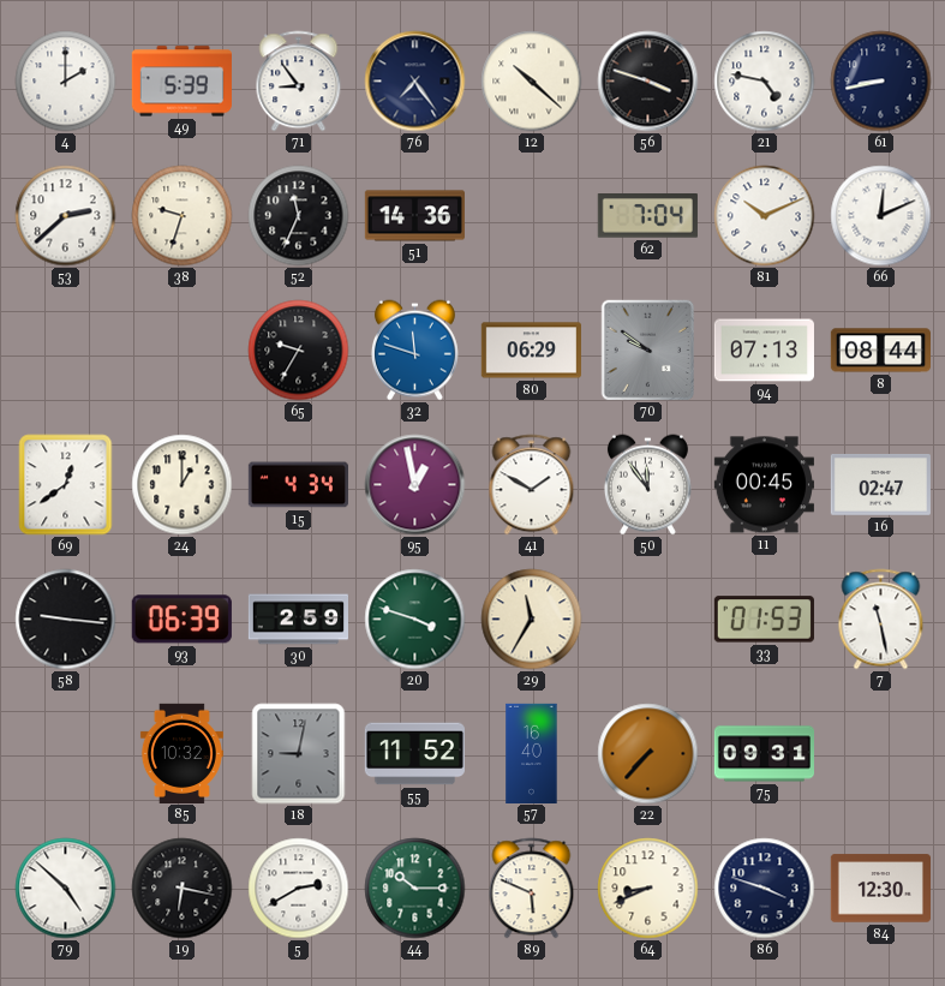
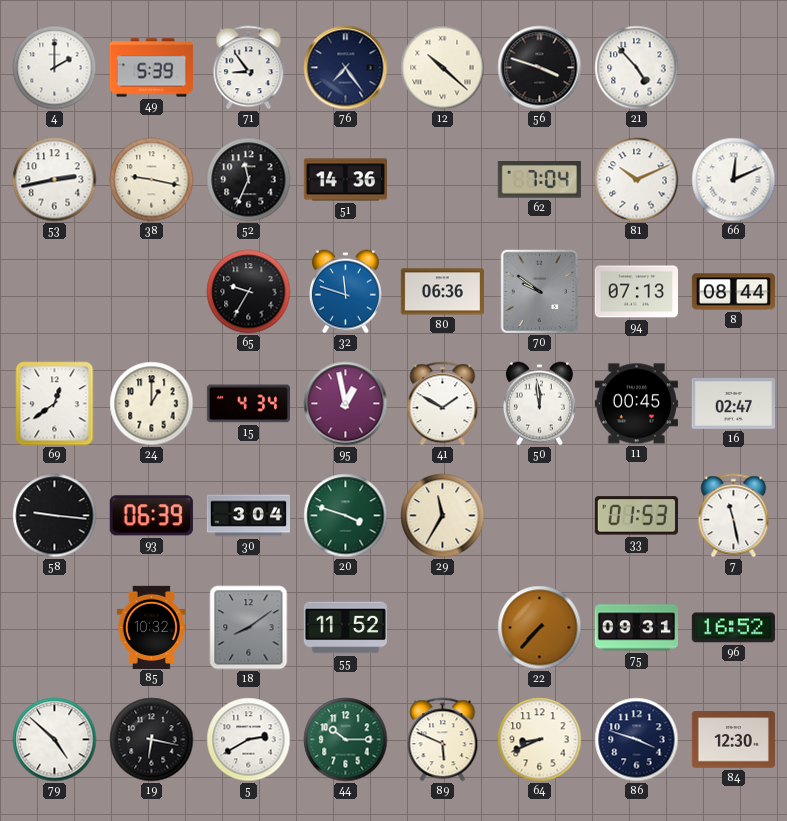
21: 4:47 -> 4:53 (637, 68)
61: 8:43 -> none (881, 82)
53: 2:38 -> 2:43 (55, 180)
38: 9:33 -> 9:17 (152, 180)
80: 06:29 -> 06:36 (442, 292)
50: 11:54 -> 11:59 (539, 404)
30: 2:59 -> 3:04 (248, 516)
18: 9:02 -> 8:09 (249, 628)
57: 16:40 -> none (532, 753)
96: none -> 16:52 (733, 628)
